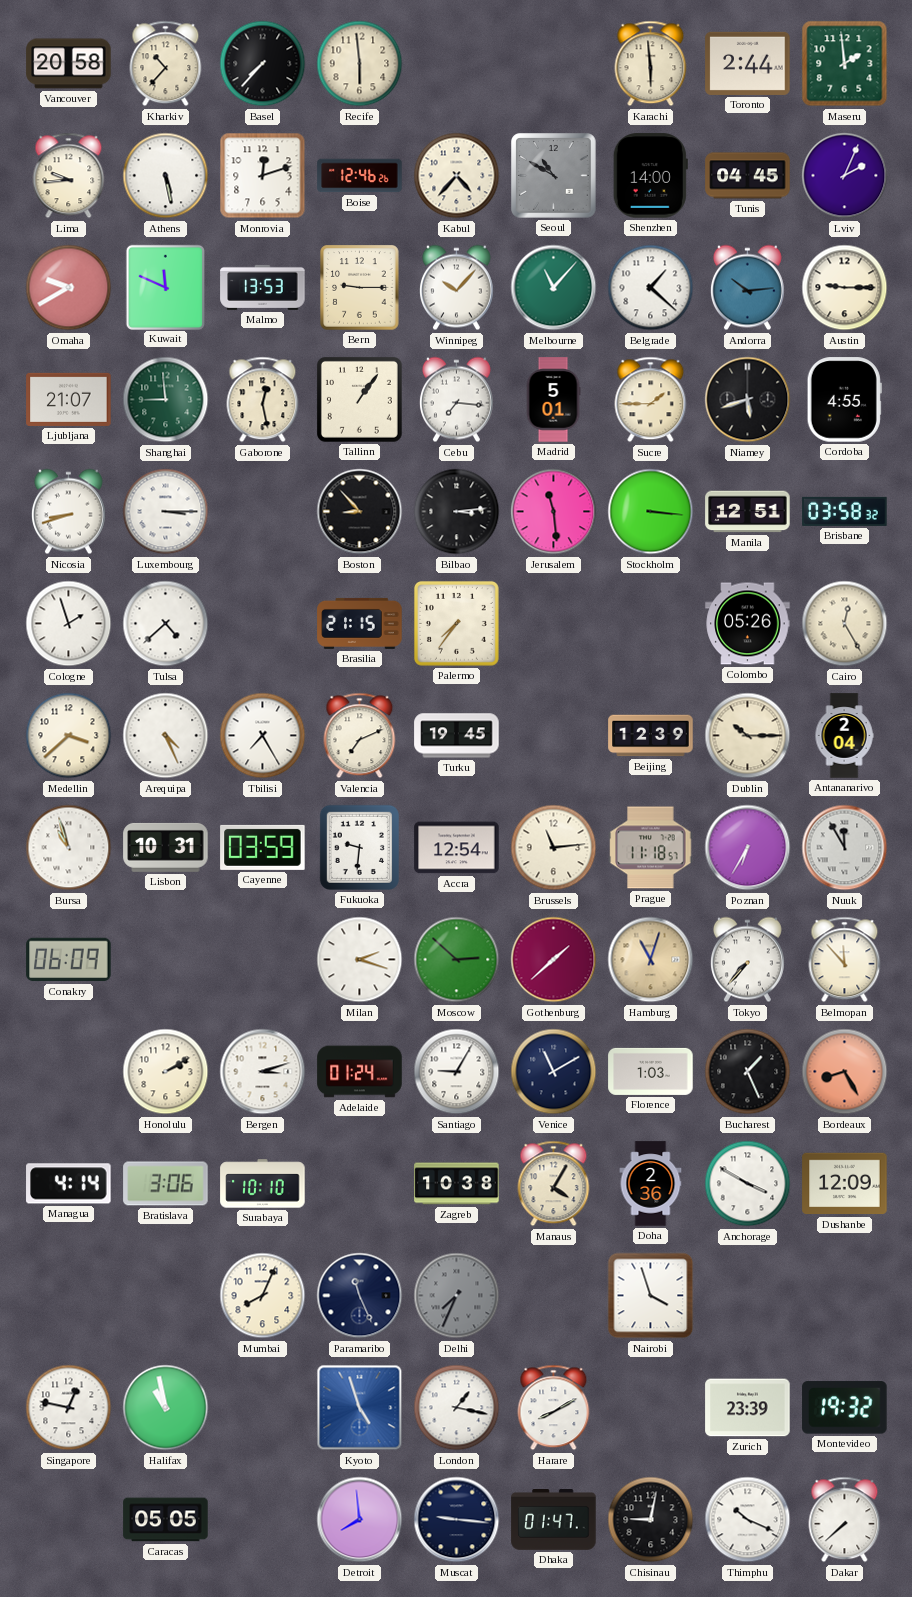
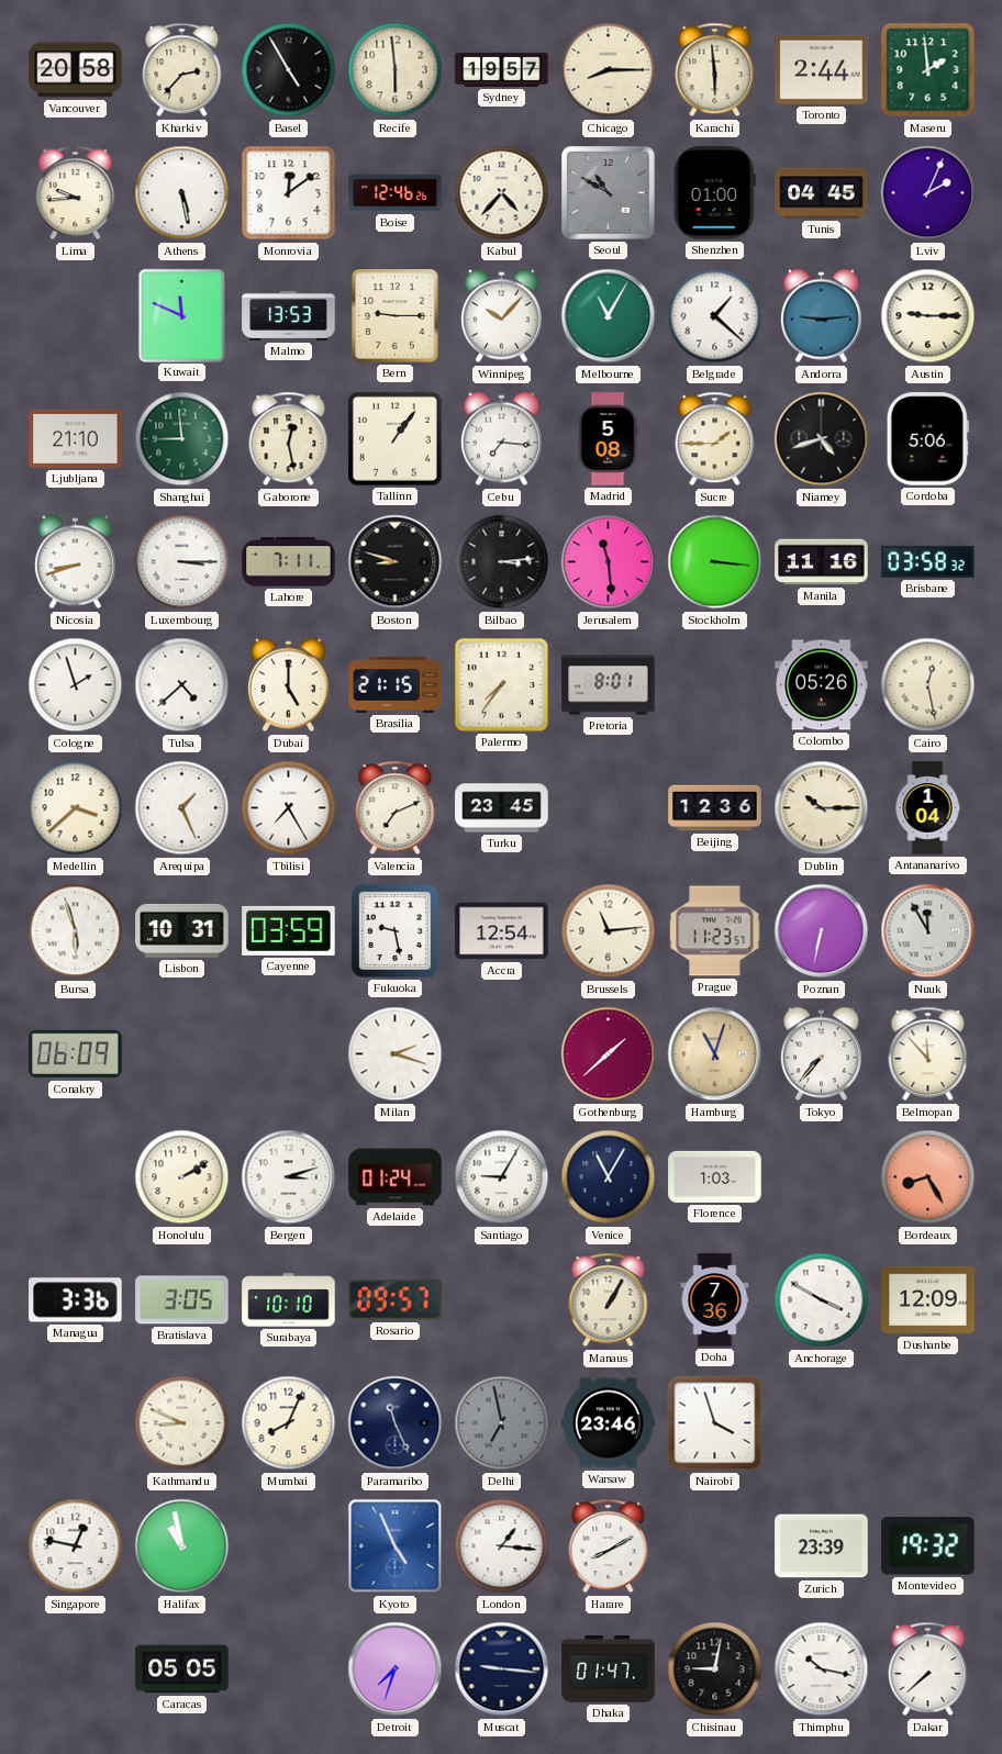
Kharkiv: 10:37 -> 2:37 (182, 70)
Basel: 7:37 -> 4:55 (289, 70)
Sydney: none -> 19:57 (502, 69)
Chicago: none -> 8:15 (609, 70)
Monrovia: 12:12 -> 12:09 (289, 193)
Shenzhen: 14:00 -> 01:00 (714, 193)
Omaha: 9:40 -> none (69, 288)
Melbourne: 11:07 -> 11:05 (609, 316)
Andorra: 10:14 -> 9:14 (821, 316)
Ljubljana: 21:07 -> 21:10 (76, 438)
Madrid: 5:01 -> 5:08 (608, 439)
Niamey: 5:42 -> 4:42 (822, 439)
Cordoba: 4:55 -> 5:06 (927, 439)
Lahore: none -> 7:11 (289, 562)
Boston: 8:53 -> 8:48 (396, 562)
Manila: 12:51 -> 11:16 (822, 562)
Dubai: none -> 5:00 (288, 685)
Pretoria: none -> 8:01 (609, 685)
Cairo: 12:25 -> 12:28 (928, 685)
Arequipa: 4:26 -> 1:26 (182, 808)
Turku: 19:45 -> 23:45 (502, 808)
Beijing: 12:39 -> 12:36 (715, 808)
Antananarivo: 2:04 -> 1:04 (927, 808)
Bursa: 10:57 -> 5:57 (76, 931)
Fukuoka: 9:31 -> 9:28 (394, 930)
Prague: 11:18 -> 11:23 (715, 931)
Poznan: 6:35 -> 6:32 (822, 931)
Moscow: 2:52 -> none (457, 960)
Venice: 11:10 -> 11:05 (609, 1177)
Bucharest: 1:26 -> none (748, 1072)
Managua: 4:14 -> 3:36 (76, 1300)
Bratislava: 3:06 -> 3:05 (182, 1300)
Rosario: none -> 09:57 (396, 1300)
Zagreb: 10:38 -> none (457, 1184)
Manaus: 4:05 -> 1:05 (609, 1300)
Doha: 2:36 -> 7:36 (715, 1300)
Kathmandu: none -> 8:49 (182, 1423)
Delhi: 7:34 -> 6:58 (502, 1423)
Warsaw: none -> 23:46 (609, 1423)
Kyoto: 4:57 -> 4:56 (396, 1546)
London: 1:17 -> 1:16 (502, 1546)
Detroit: 7:59 -> 7:33 (396, 1669)
Thimphu: 10:19 -> 10:17 (822, 1669)
